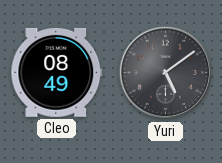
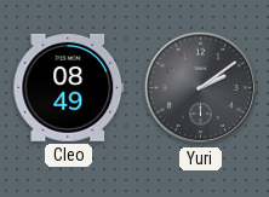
Yuri: 5:09 -> 2:09 (201, 88)
